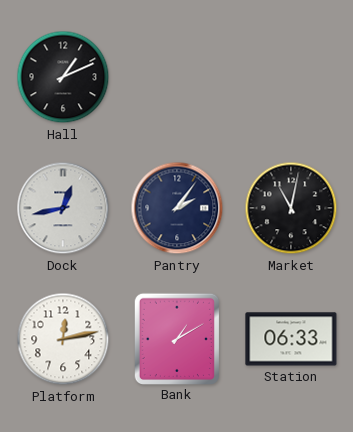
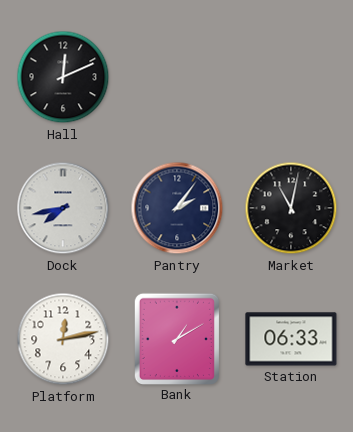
Hall: 1:11 -> 12:11 (63, 77)
Dock: 12:43 -> 7:43 (63, 208)
